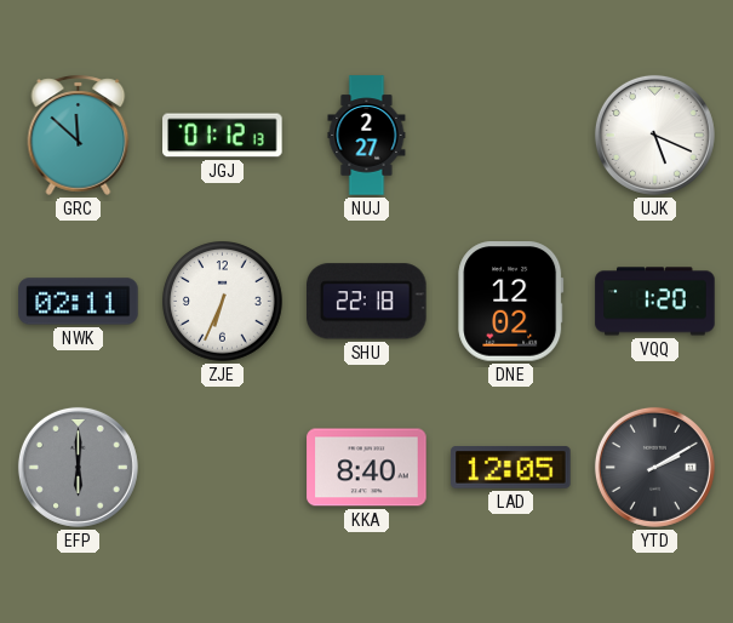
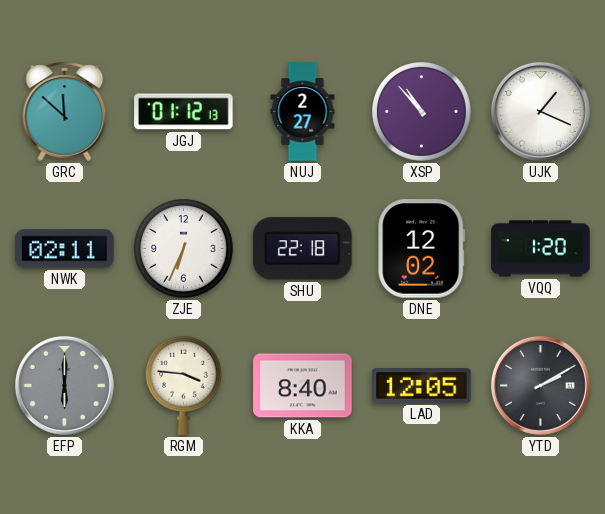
XSP: none -> 10:53 (422, 112)
UJK: 5:19 -> 1:19 (540, 111)
RGM: none -> 3:46 (184, 385)
